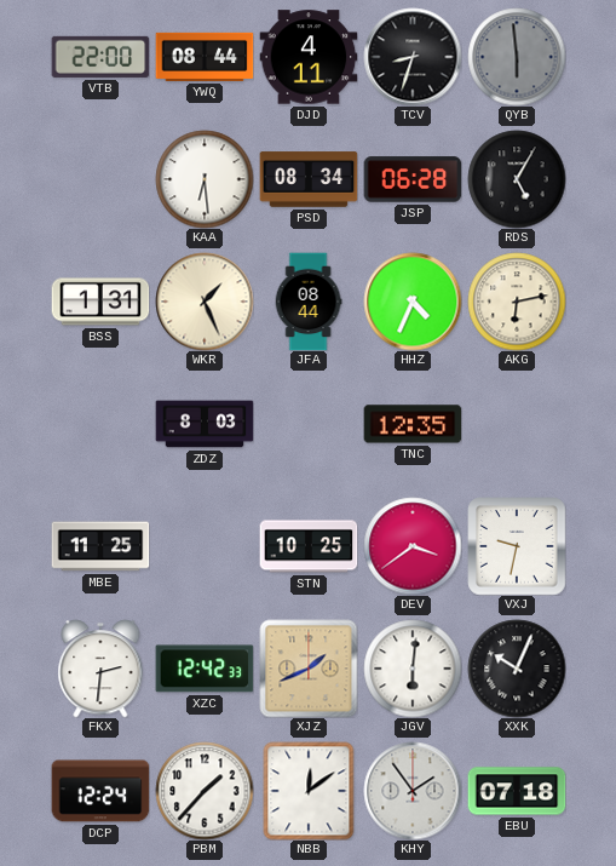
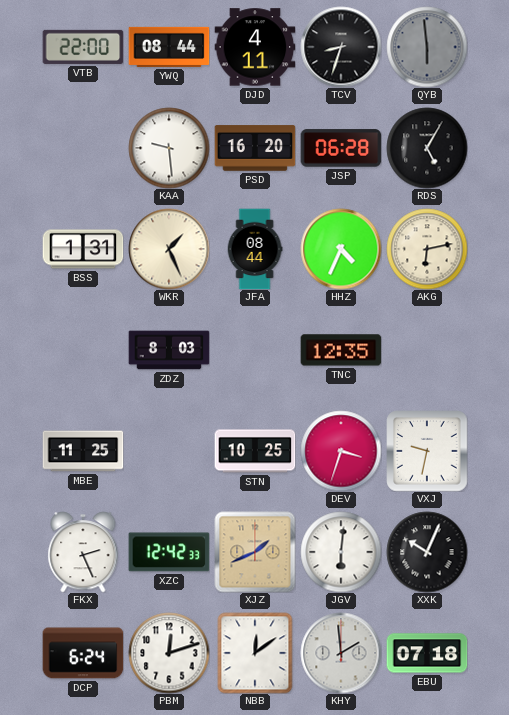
KAA: 6:29 -> 9:29 (169, 148)
PSD: 08:34 -> 16:20 (255, 148)
DEV: 3:39 -> 3:33 (341, 451)
FKX: 2:31 -> 2:26 (83, 552)
DCP: 12:24 -> 6:24 (83, 653)
PBM: 1:37 -> 12:12 (169, 653)
KHY: 1:54 -> 1:59 (341, 653)
